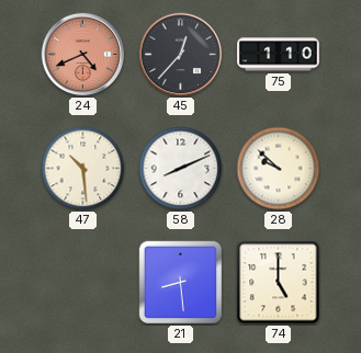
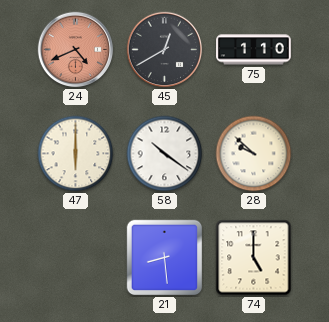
45: 12:37 -> 12:40 (165, 50)
47: 10:29 -> 6:00 (76, 154)
58: 8:11 -> 10:21 (165, 154)
